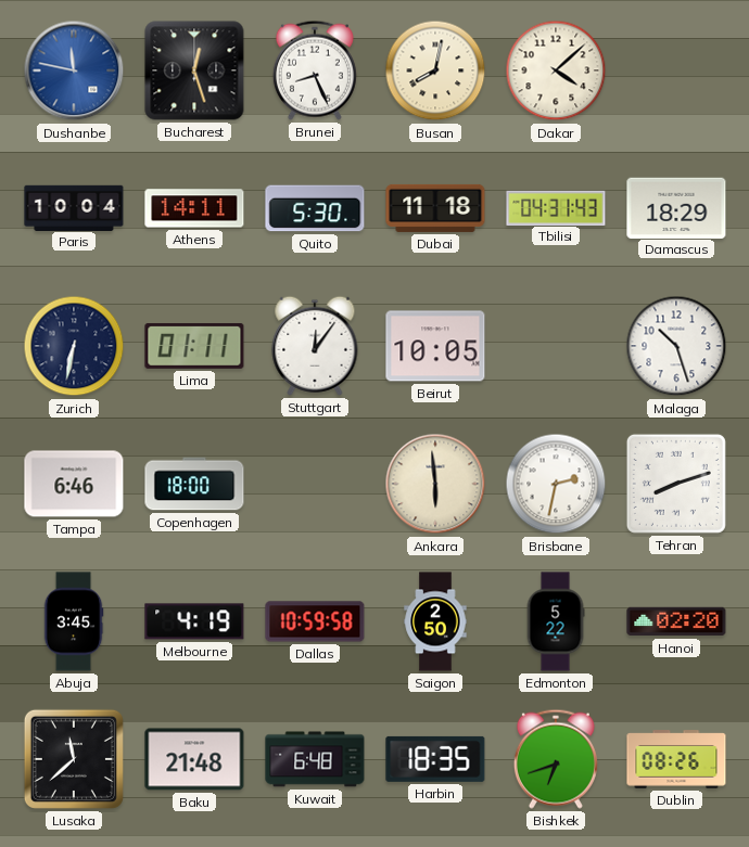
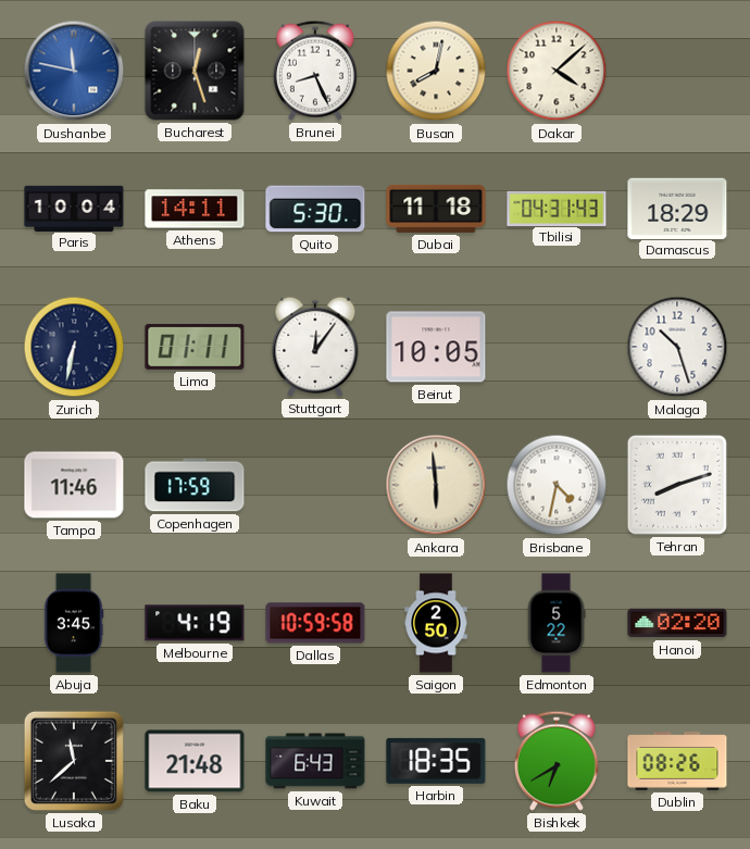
Tampa: 6:46 -> 11:46 (74, 485)
Copenhagen: 18:00 -> 17:59 (195, 485)
Brisbane: 2:32 -> 4:32 (557, 485)
Kuwait: 6:48 -> 6:43 (315, 761)
Bishkek: 6:42 -> 6:40 (557, 761)
